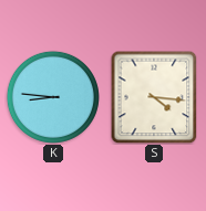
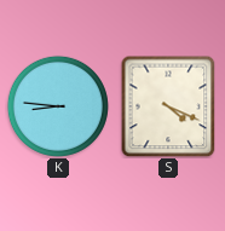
S: 4:16 -> 4:19 (168, 106)
